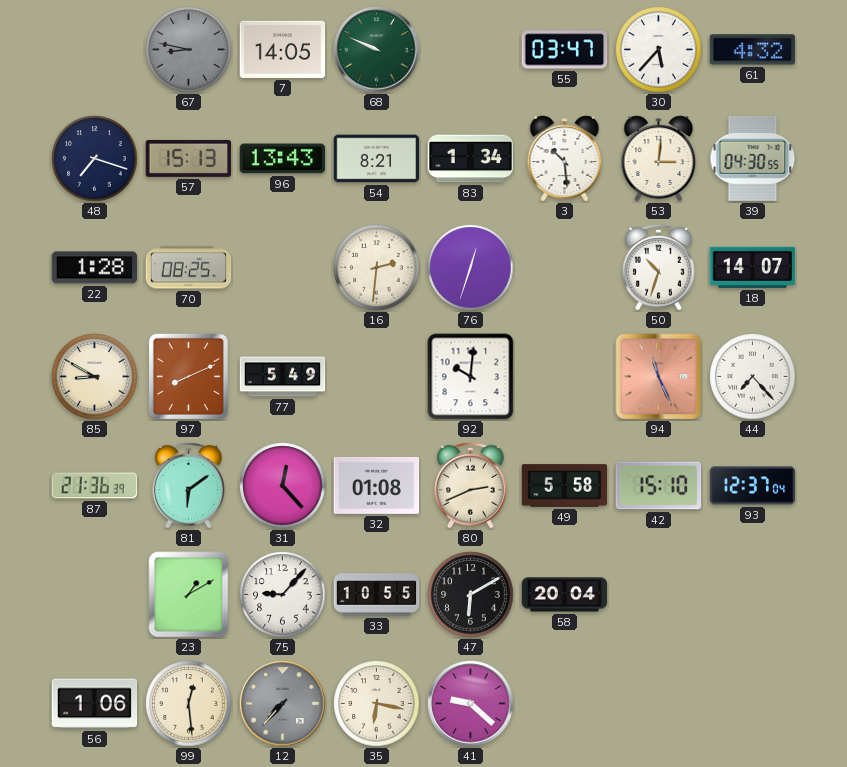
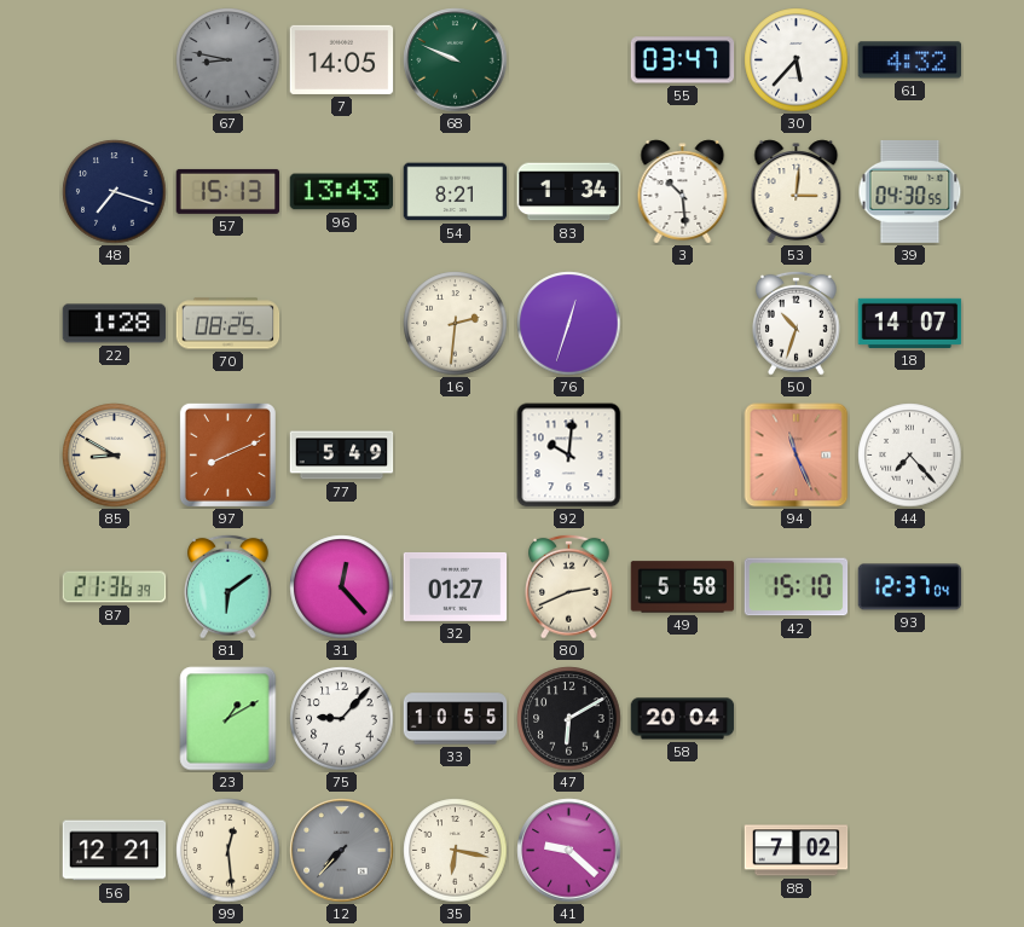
32: 01:08 -> 01:27 (456, 586)
56: 1:06 -> 12:21 (115, 851)
88: none -> 7:02 (797, 851)
